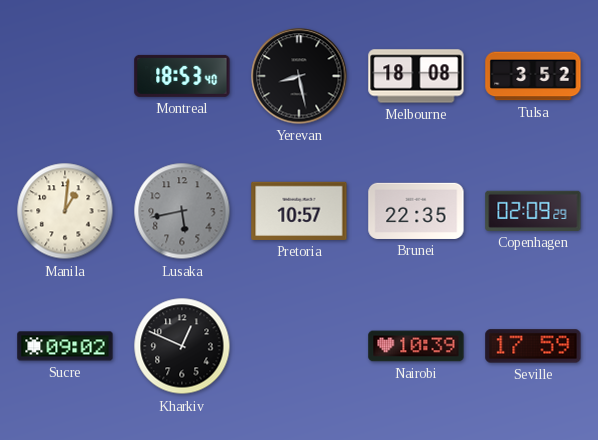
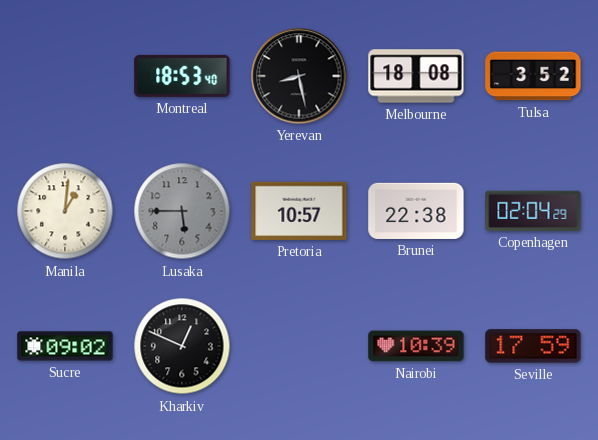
Lusaka: 5:43 -> 5:45 (182, 211)
Brunei: 22:35 -> 22:38 (416, 211)
Copenhagen: 02:09 -> 02:04 (533, 211)
